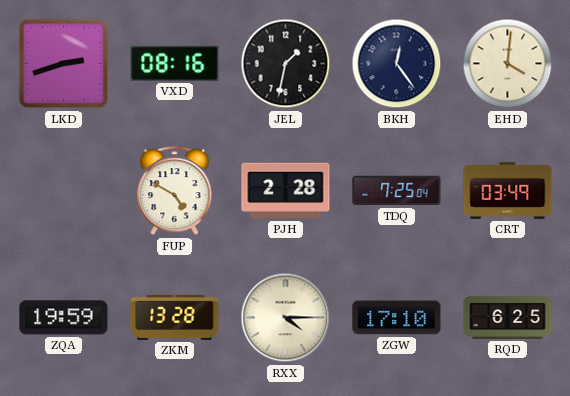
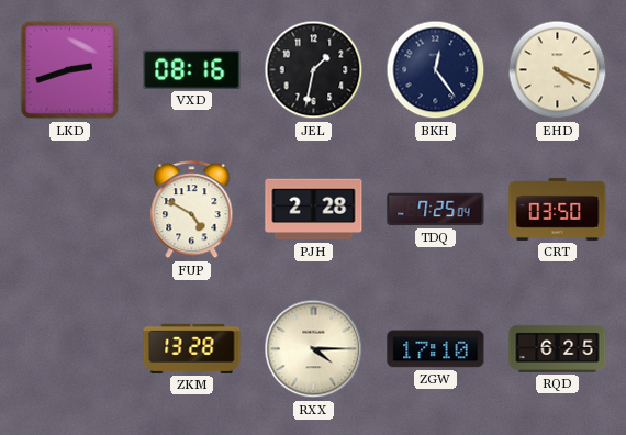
EHD: 4:01 -> 4:19 (558, 70)
CRT: 03:49 -> 03:50 (558, 209)
ZQA: 19:59 -> none (64, 318)
